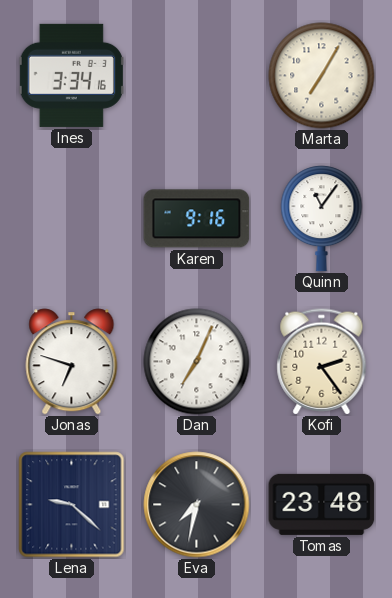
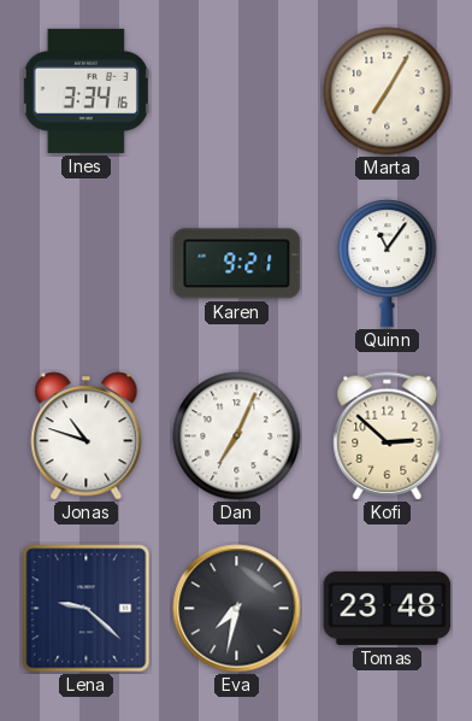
Karen: 9:16 -> 9:21 (237, 264)
Jonas: 6:48 -> 10:48 (87, 436)
Kofi: 2:24 -> 2:52 (388, 436)
